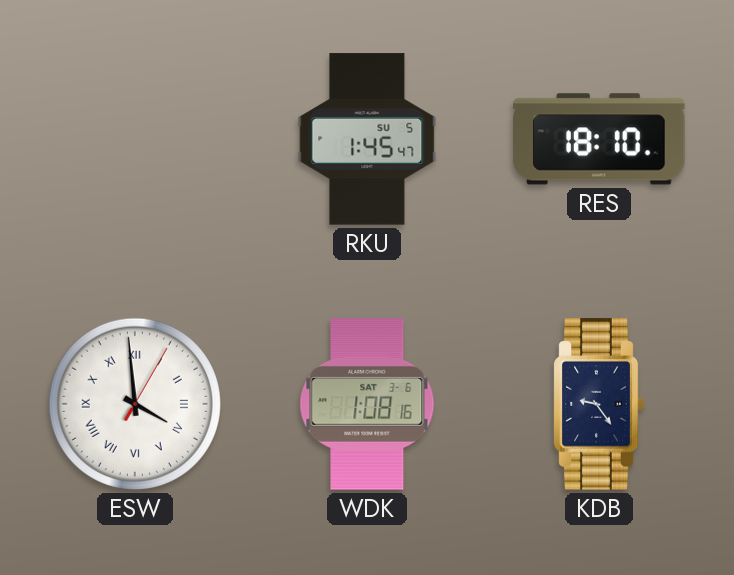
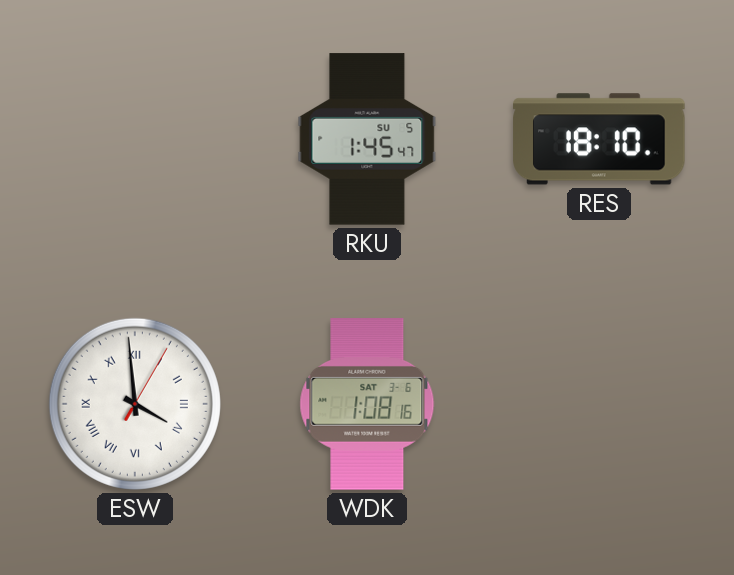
KDB: 9:24 -> none (599, 404)
